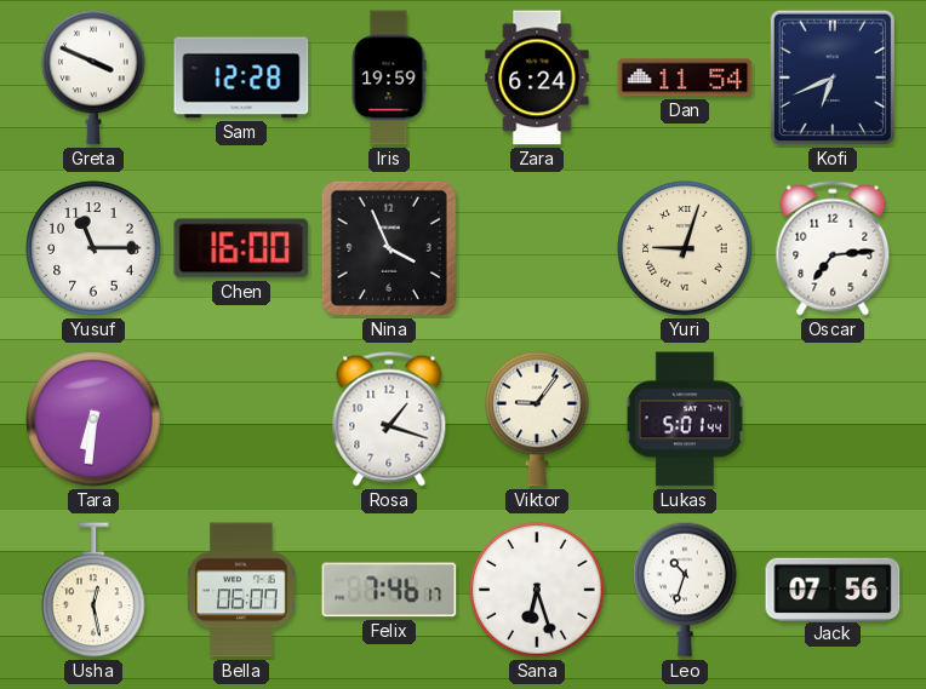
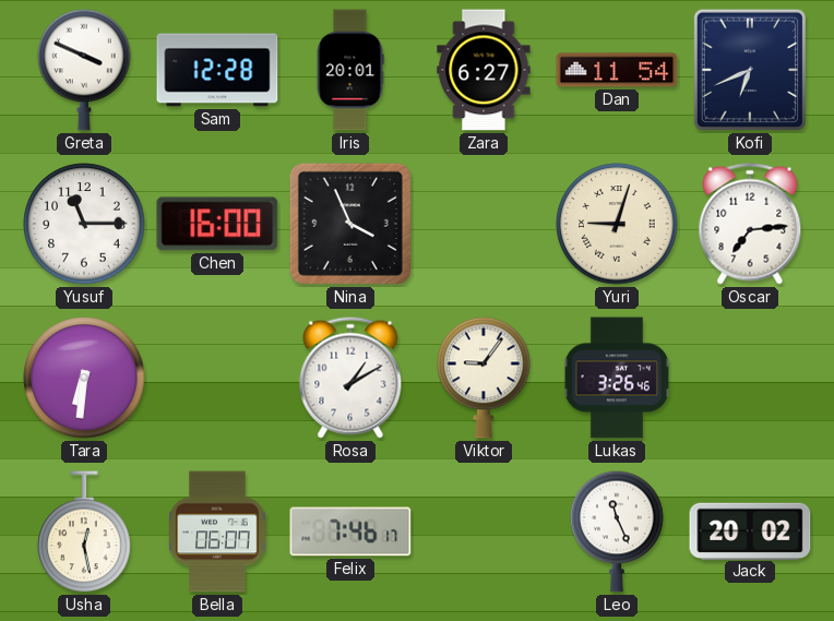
Iris: 19:59 -> 20:01 (350, 70)
Zara: 6:24 -> 6:27 (484, 70)
Rosa: 1:18 -> 1:10 (350, 378)
Lukas: 5:01 -> 3:26 (617, 378)
Sana: 6:27 -> none (537, 590)
Leo: 10:33 -> 11:26 (617, 532)
Jack: 07:56 -> 20:02 (750, 530)
